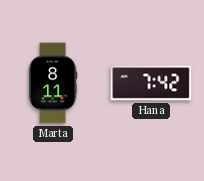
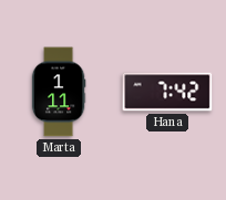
Marta: 8:11 -> 1:11 (59, 92)
